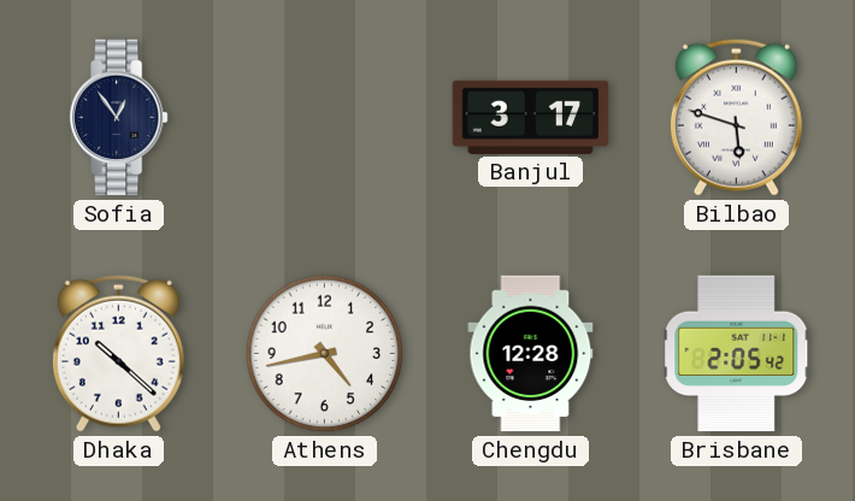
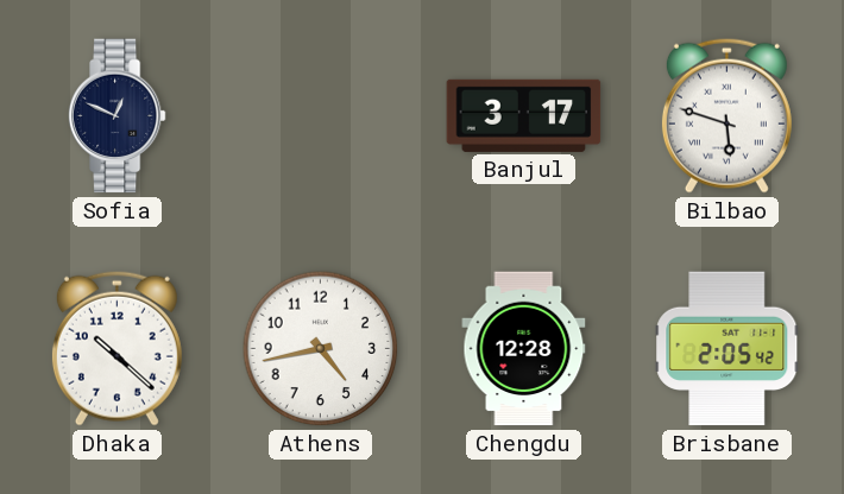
Sofia: 12:54 -> 12:49 (116, 116)
